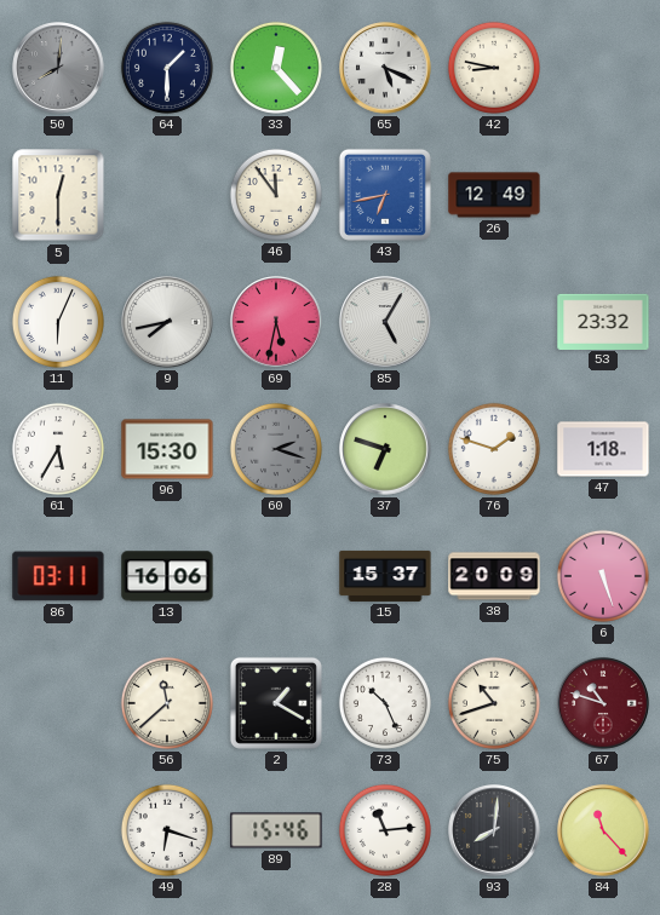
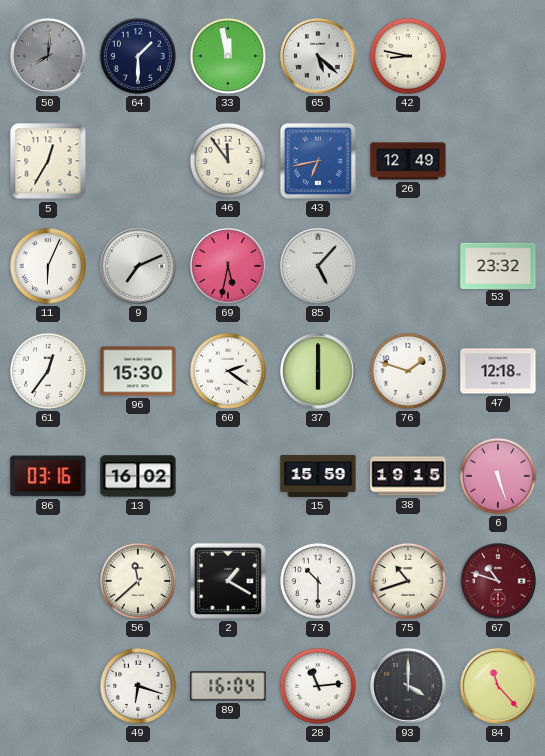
33: 12:23 -> 11:58 (228, 56)
65: 5:19 -> 5:22 (318, 56)
5: 12:30 -> 12:35 (48, 161)
9: 7:43 -> 7:11 (138, 266)
85: 5:05 -> 5:07 (318, 266)
61: 5:35 -> 12:36 (48, 371)
60: 2:18 -> 2:21 (228, 371)
60 dial: grey -> white (228, 371)
37: 6:48 -> 6:00 (318, 371)
47: 1:18 -> 12:18 (498, 371)
86: 03:11 -> 03:16 (48, 476)
13: 16:06 -> 16:02 (138, 476)
15: 15:37 -> 15:59 (318, 476)
38: 20:09 -> 19:15 (408, 476)
73: 10:26 -> 10:30 (318, 581)
89: 15:46 -> 16:04 (228, 686)
93: 8:01 -> 4:00 (408, 686)
